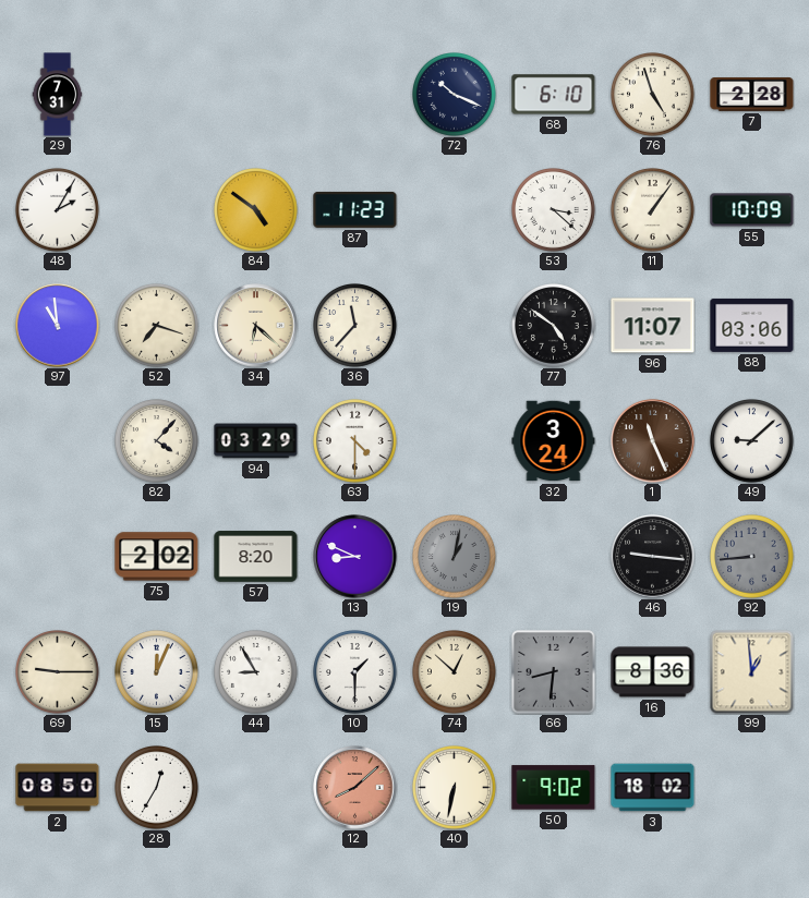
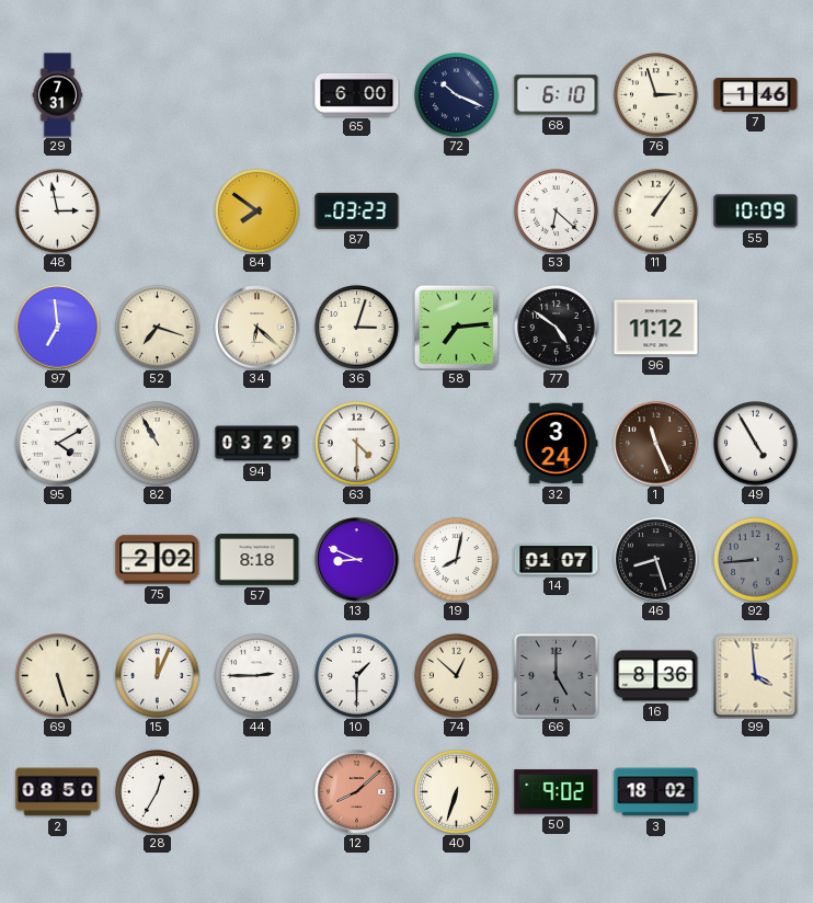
65: none -> 6:00 (357, 94)
76: 4:57 -> 2:57 (656, 95)
7: 2:28 -> 1:46 (756, 95)
48: 2:05 -> 2:58 (58, 212)
84: 4:51 -> 7:51 (257, 212)
87: 11:23 -> 03:23 (357, 210)
53: 3:22 -> 6:22 (557, 212)
97: 10:59 -> 6:59 (58, 328)
36: 11:37 -> 3:03 (357, 328)
58: none -> 7:14 (456, 327)
96: 11:07 -> 11:12 (656, 328)
88: 03:06 -> none (752, 325)
95: none -> 4:10 (58, 444)
82: 4:07 -> 10:55 (158, 444)
49: 9:08 -> 4:55 (756, 444)
57: 8:20 -> 8:18 (257, 560)
19: 1:02 -> 8:02 (457, 560)
19 dial: grey -> white (457, 560)
14: none -> 01:07 (557, 560)
46: 9:16 -> 8:27 (656, 560)
69: 9:15 -> 5:27 (58, 676)
44: 8:55 -> 2:45 (257, 676)
66: 8:31 -> 5:00 (557, 676)
99: 12:59 -> 3:59 (756, 676)
40: 6:32 -> 6:33 (457, 792)
